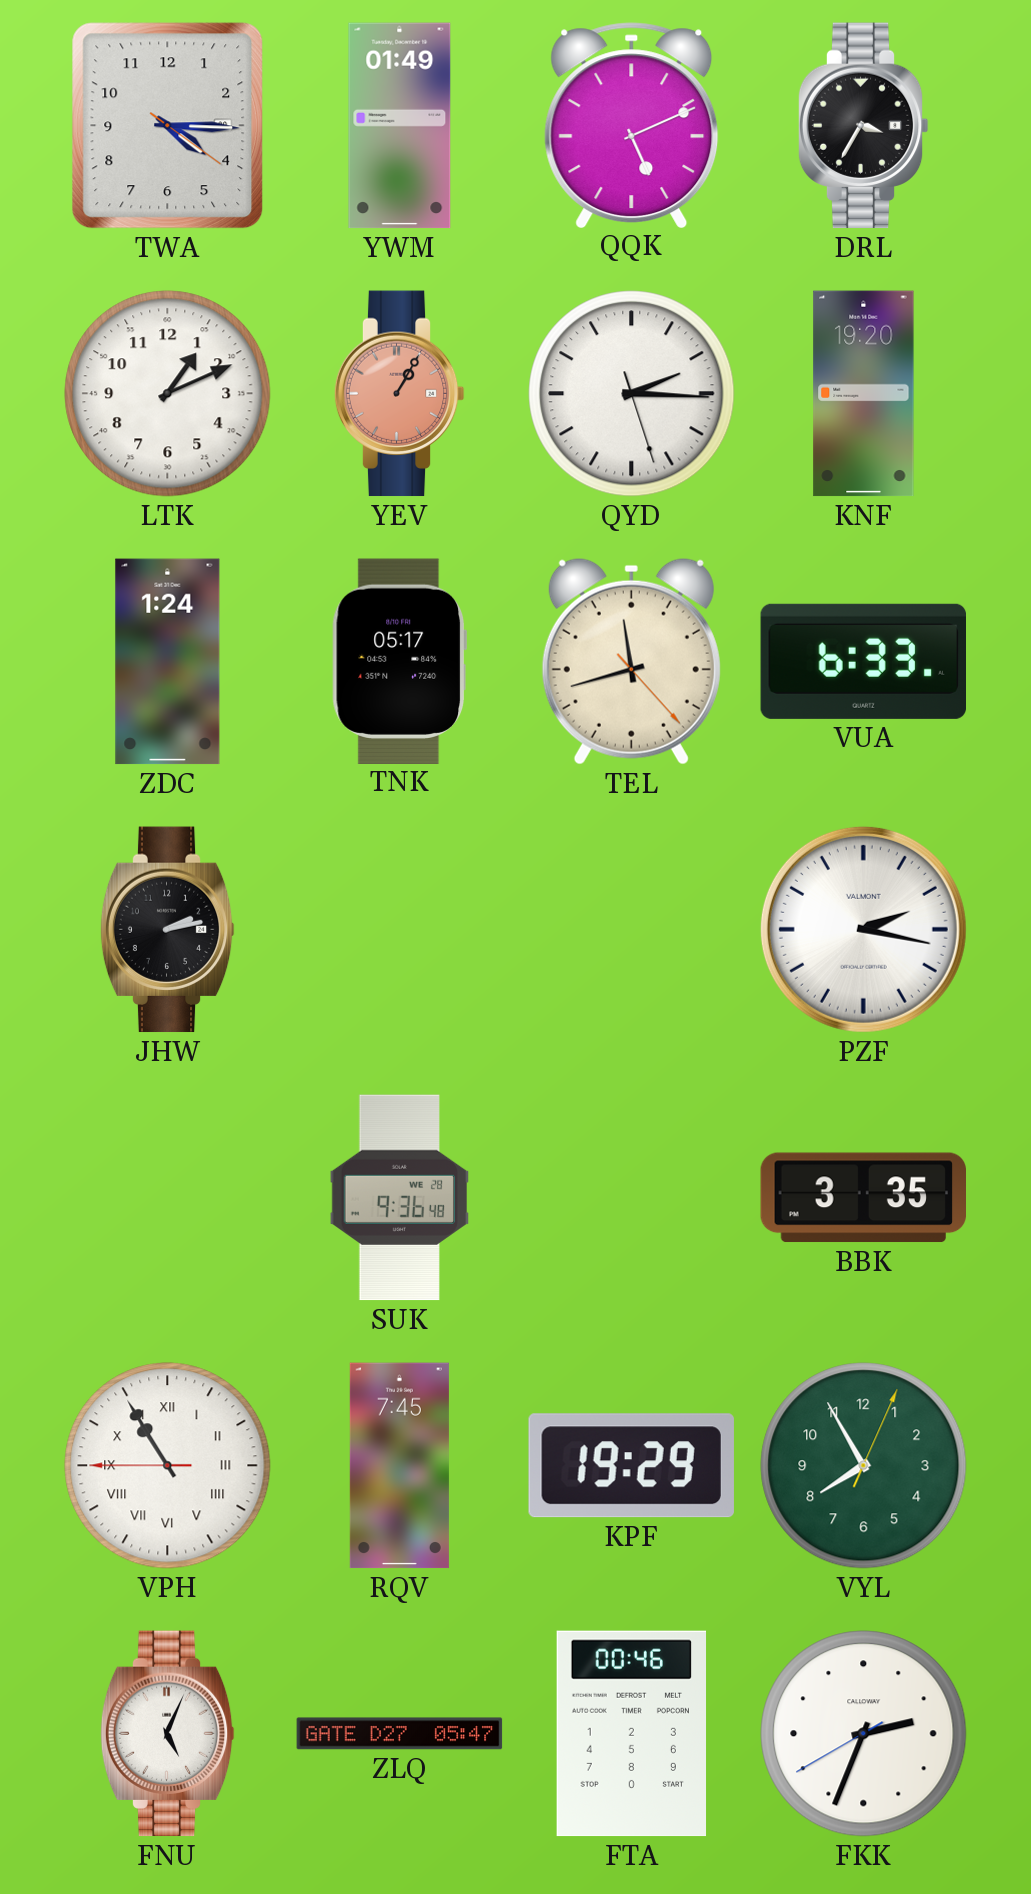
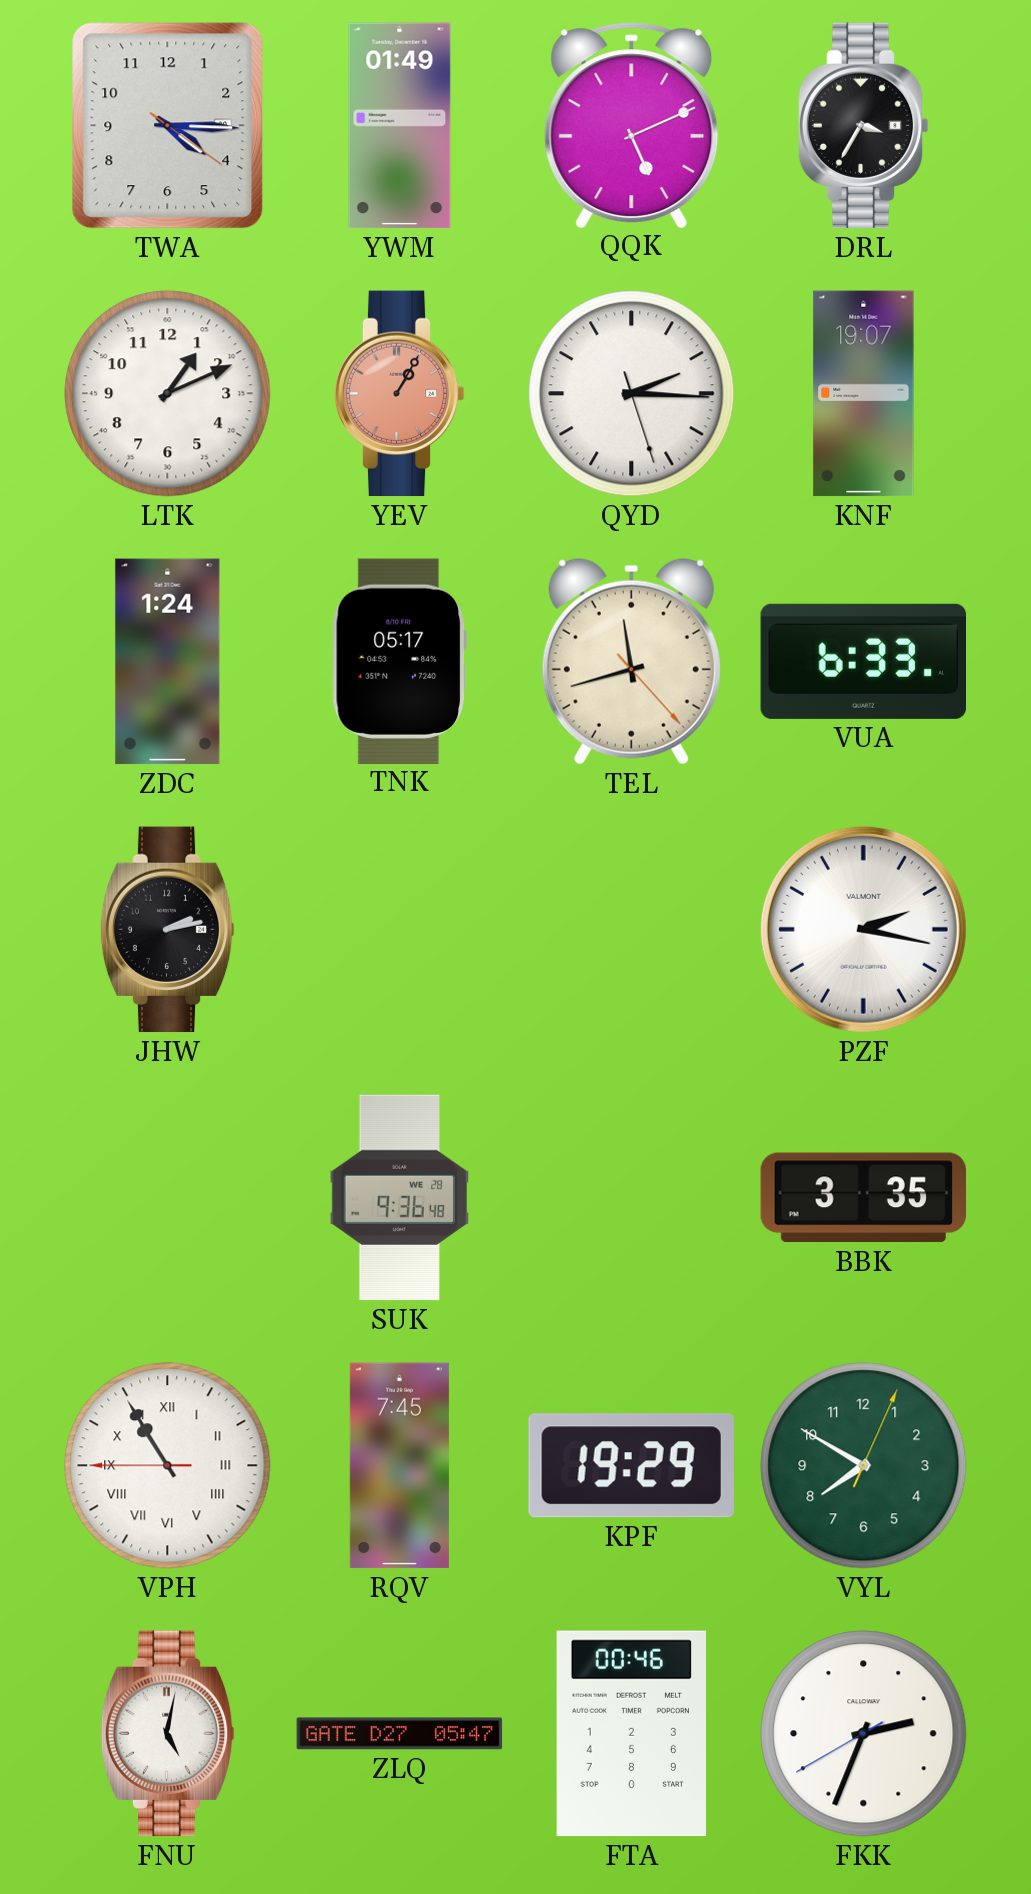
KNF: 19:20 -> 19:07 (864, 394)
VYL: 7:55 -> 7:50 (864, 1466)
FNU: 5:04 -> 5:02 (167, 1734)
